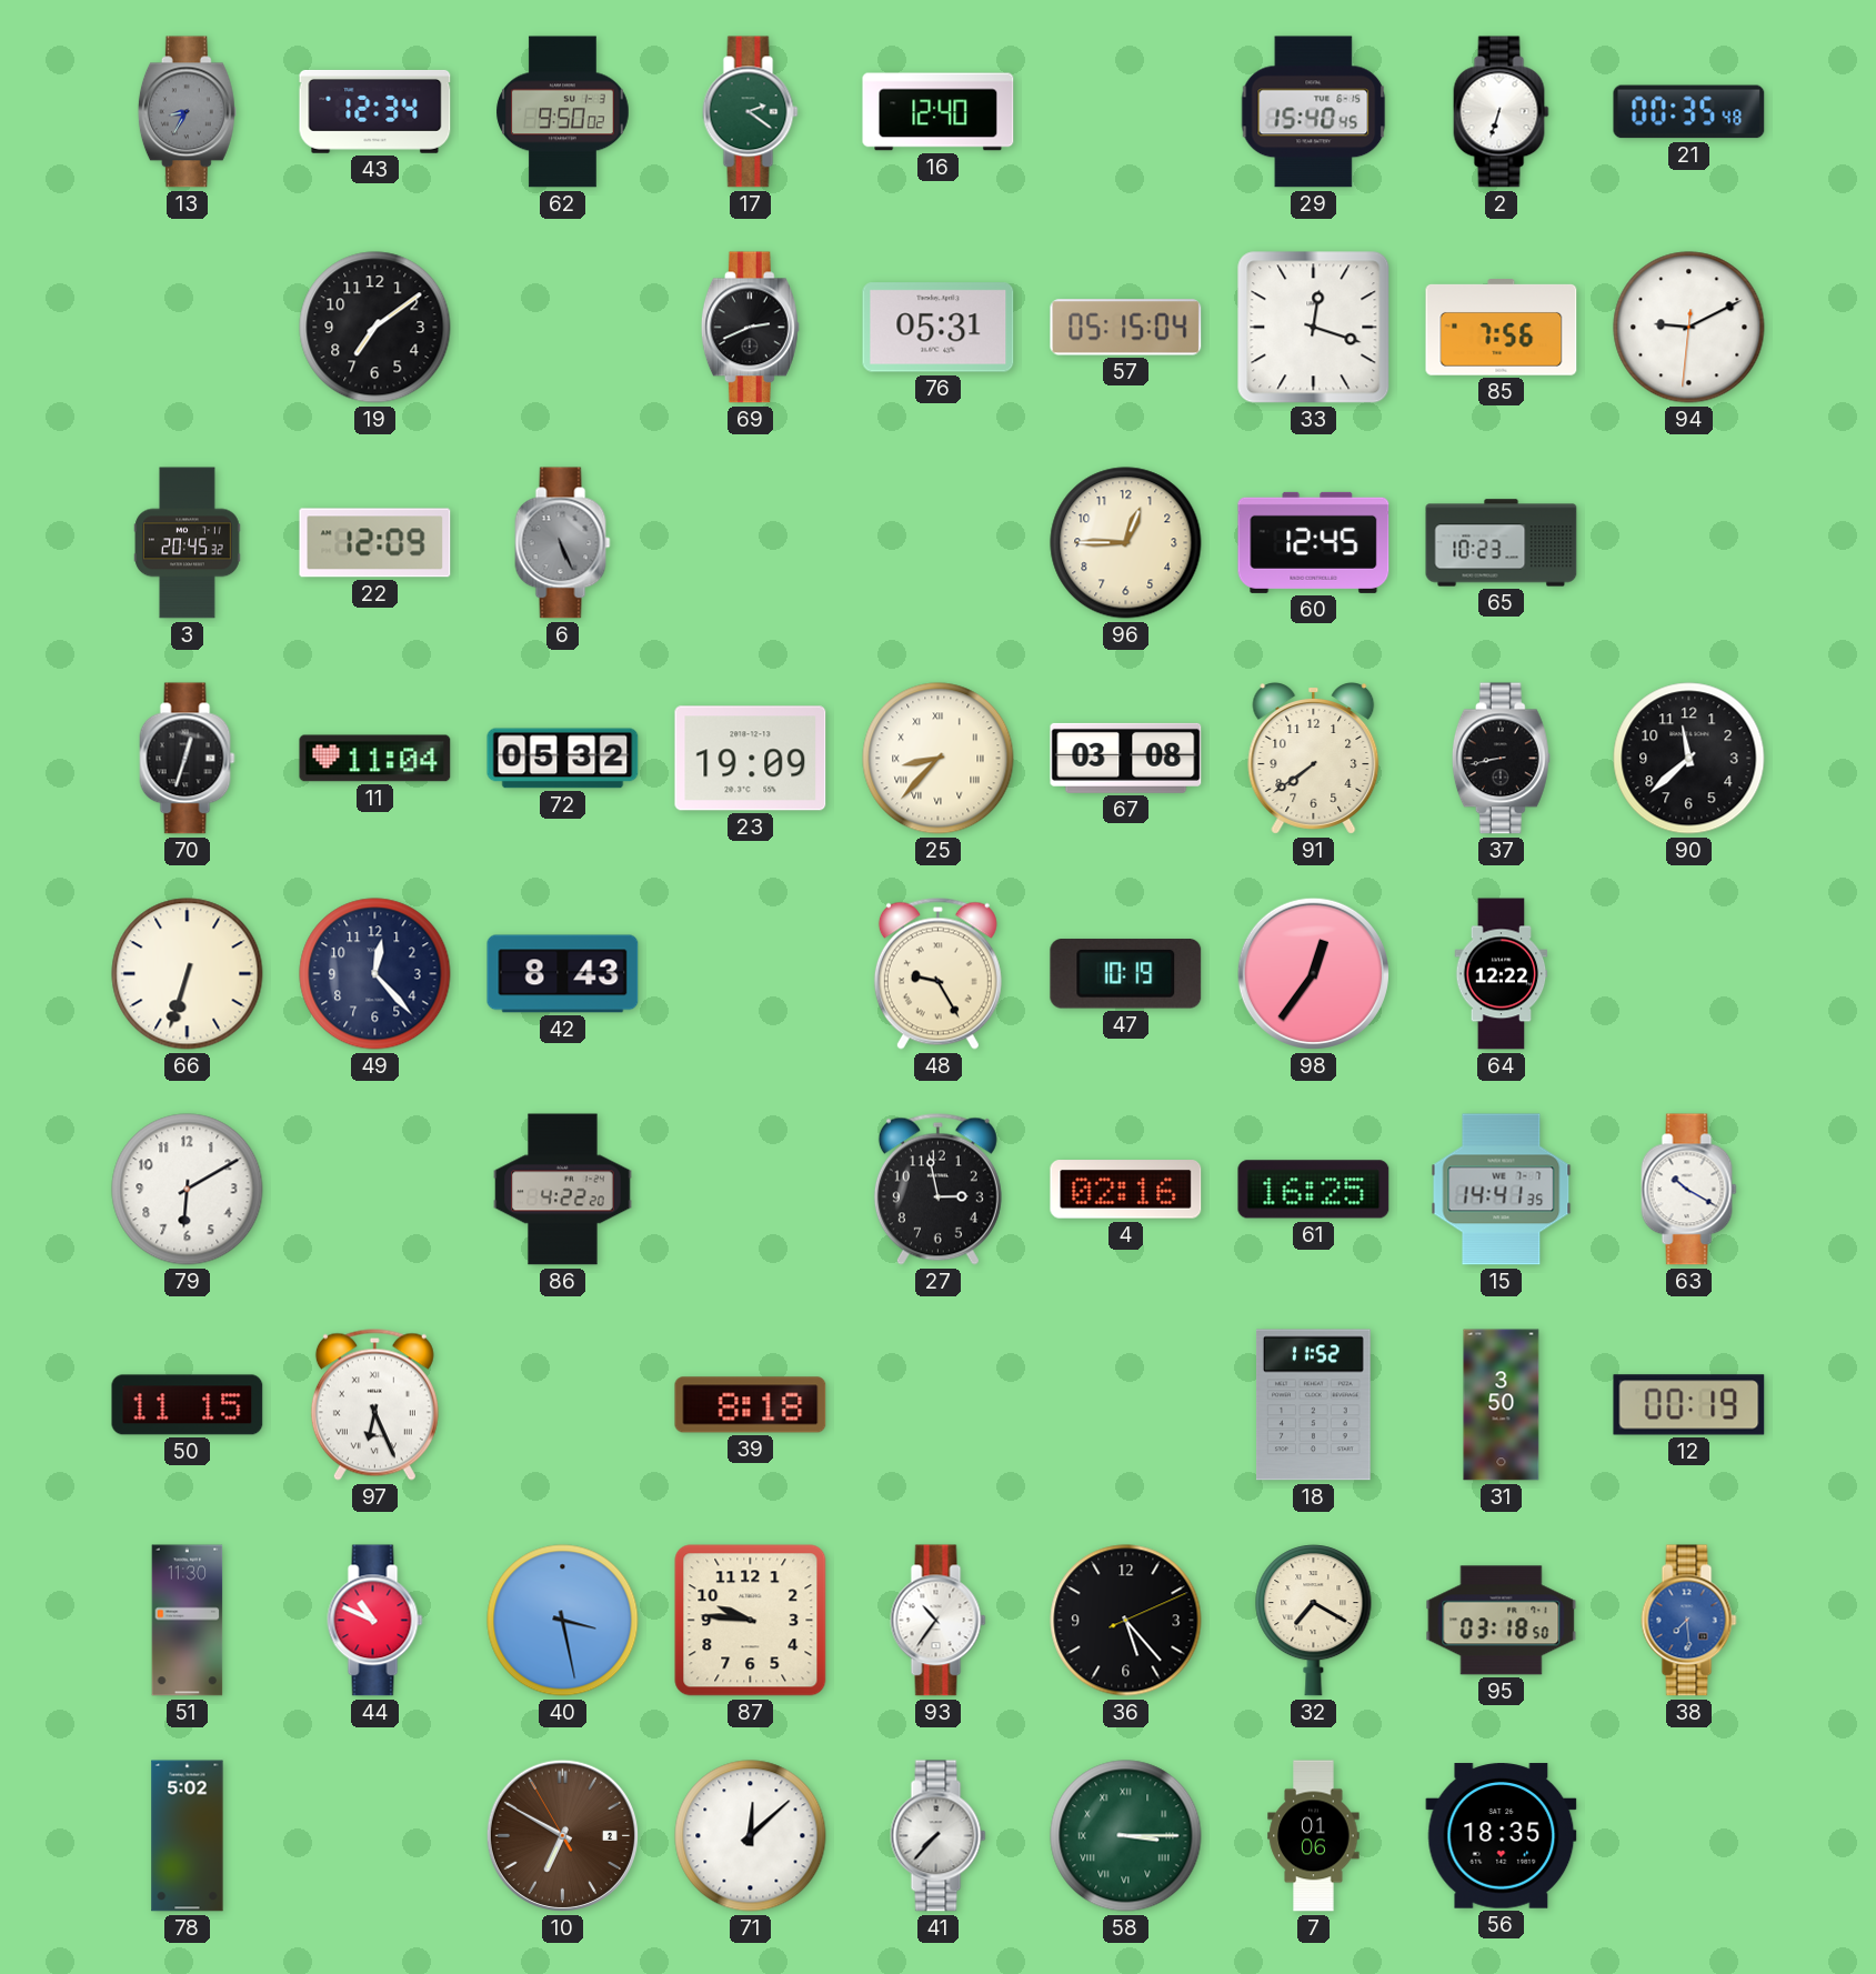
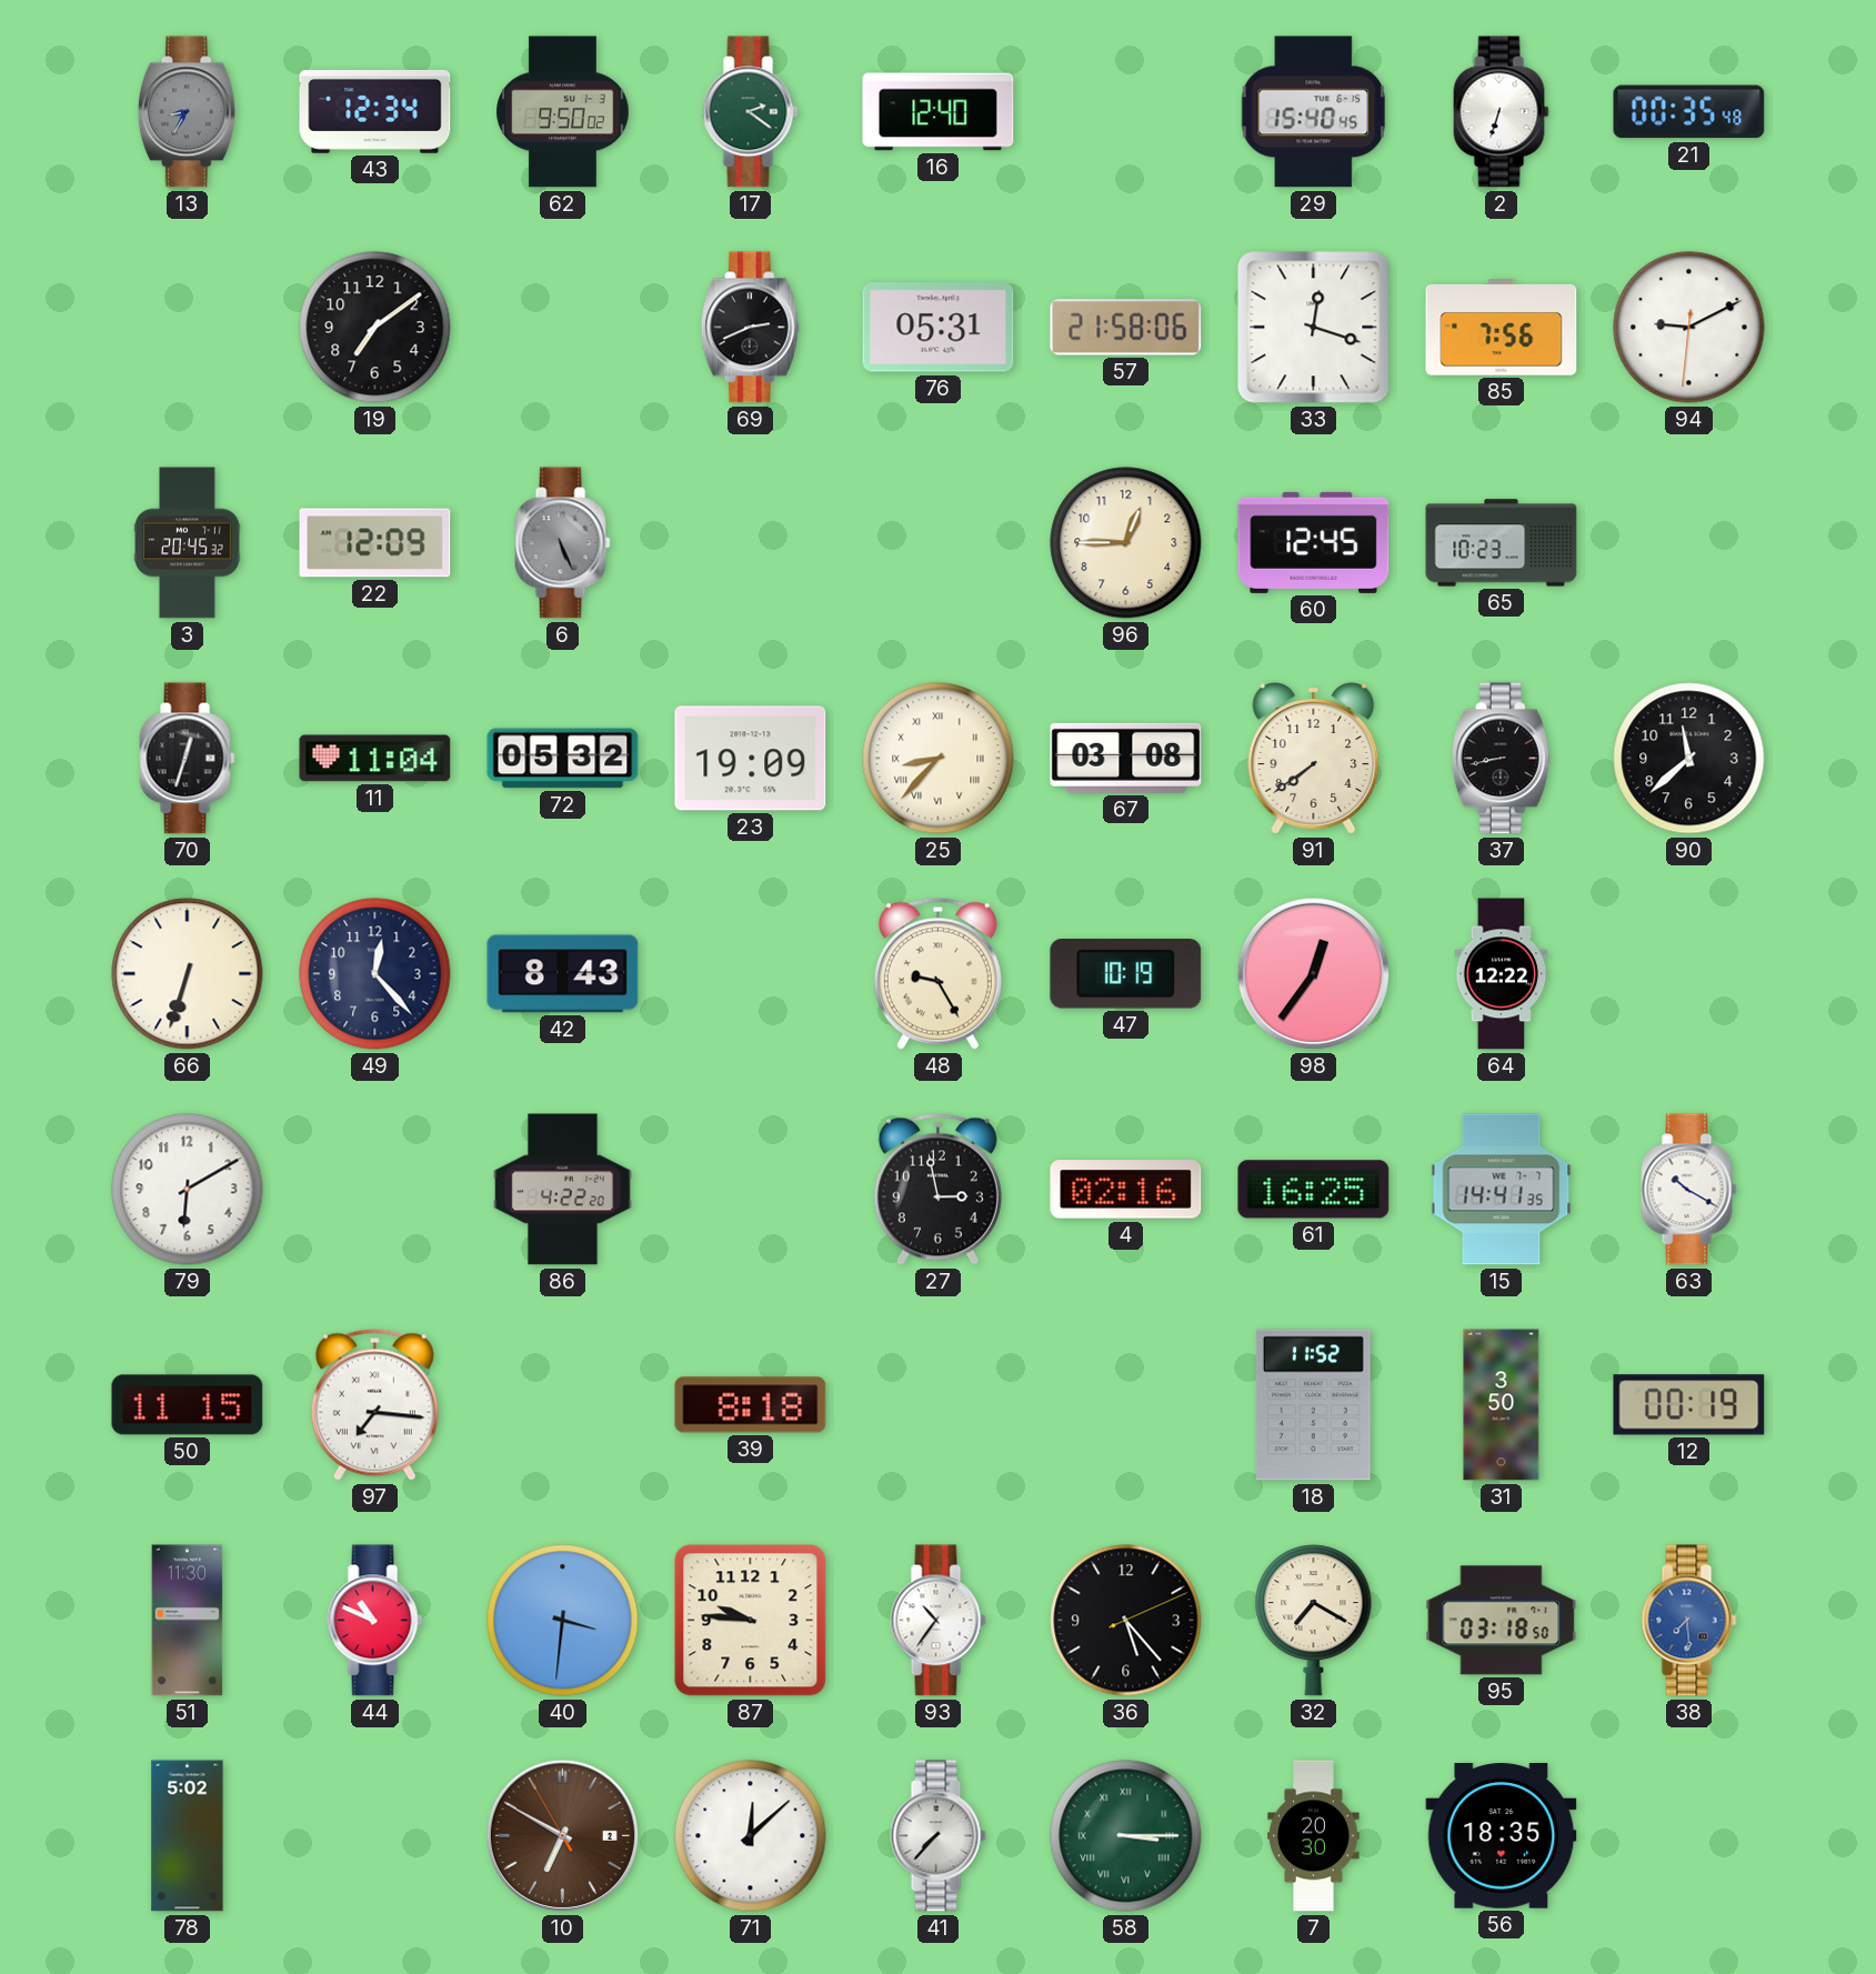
57: 05:15 -> 21:58 (1126, 328)
97: 6:26 -> 7:16 (374, 1404)
40: 3:28 -> 3:31 (563, 1621)
7: 01:06 -> 20:30 (1314, 1836)
